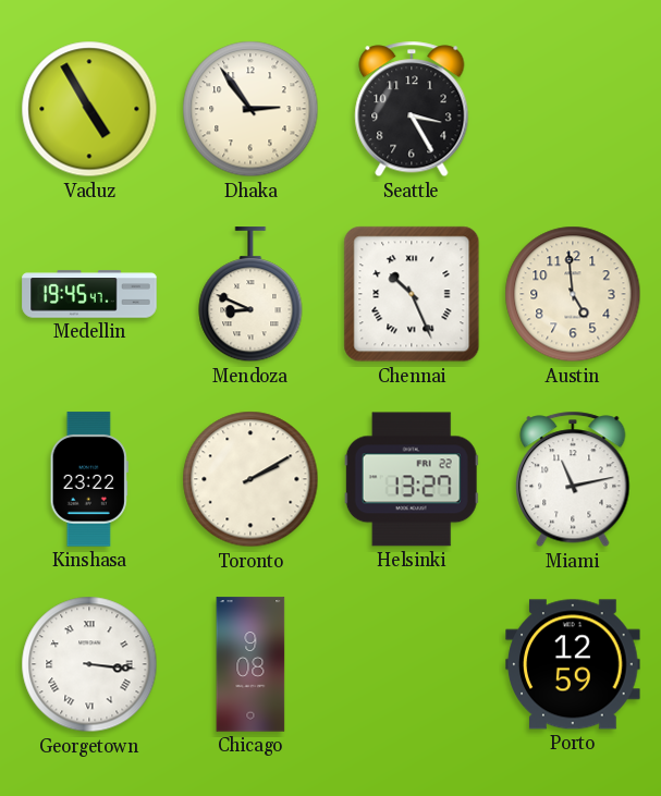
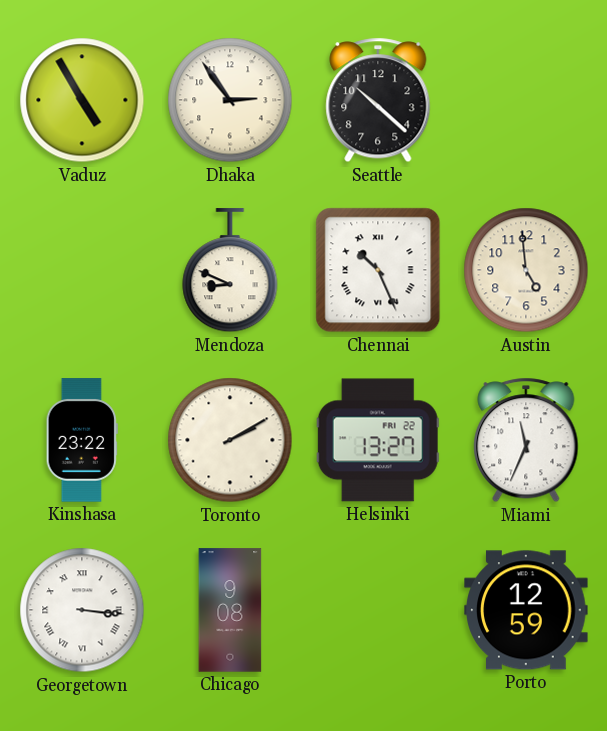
Seattle: 3:25 -> 10:22 (378, 100)
Medellin: 19:45 -> none (89, 294)
Miami: 11:13 -> 11:34 (526, 440)
